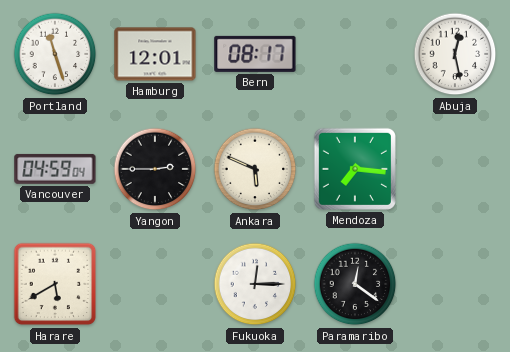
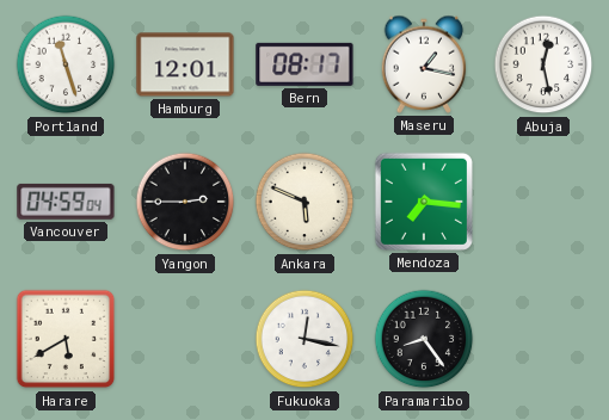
Maseru: none -> 1:17 (424, 64)
Fukuoka: 12:15 -> 12:17 (304, 339)
Paramaribo: 12:21 -> 8:24 (424, 339)
